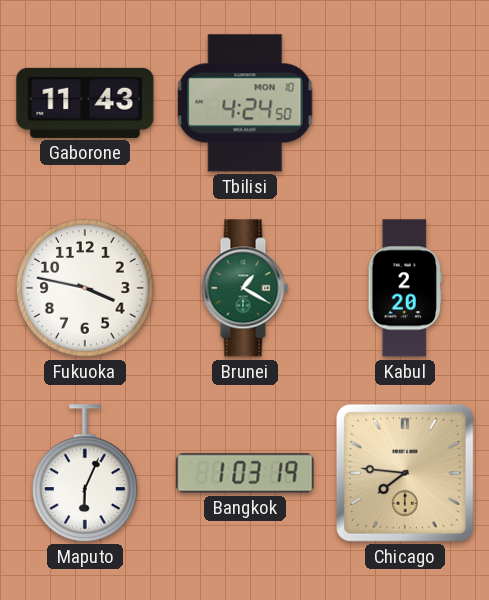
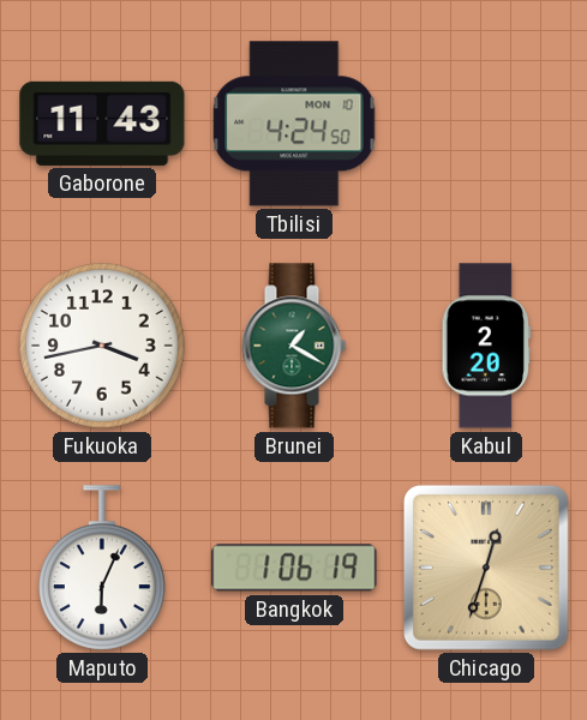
Fukuoka: 3:47 -> 3:43 (102, 346)
Bangkok: 1:03 -> 1:06 (294, 568)
Chicago: 7:46 -> 12:33 (486, 568)
